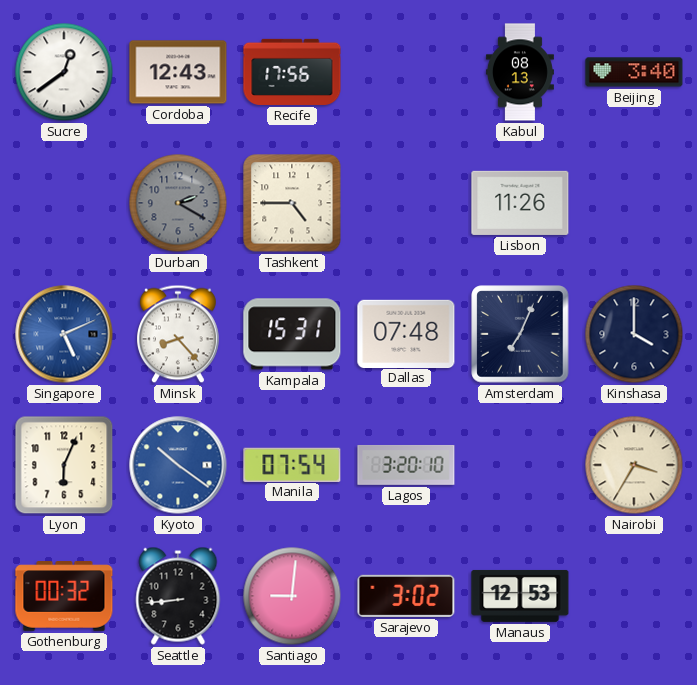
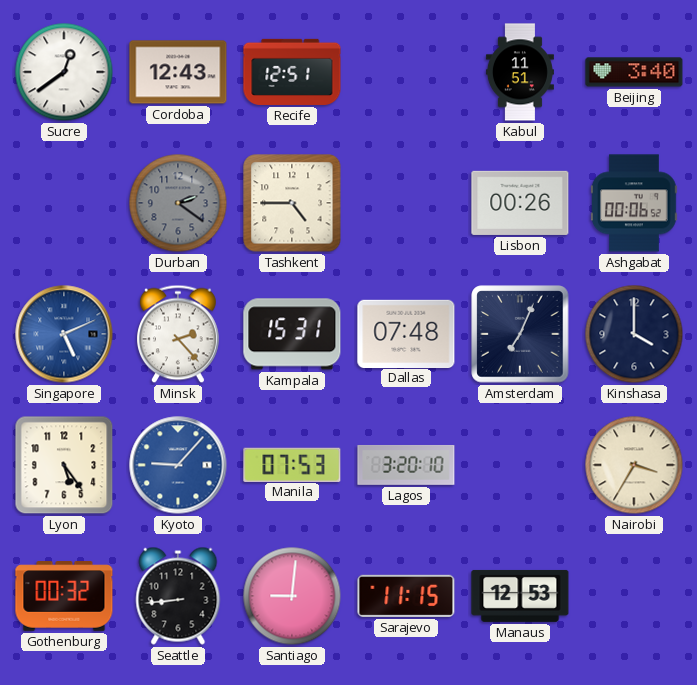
Recife: 17:56 -> 12:51 (292, 72)
Kabul: 08:13 -> 11:51 (520, 72)
Durban: 2:20 -> 2:21 (178, 203)
Lisbon: 11:26 -> 00:26 (520, 203)
Ashgabat: none -> 00:06 (635, 203)
Minsk: 8:23 -> 2:23 (179, 334)
Lyon: 6:04 -> 5:24 (64, 465)
Kyoto: 10:21 -> 9:07 (178, 465)
Manila: 07:54 -> 07:53 (292, 464)
Sarajevo: 3:02 -> 11:15 (406, 596)
